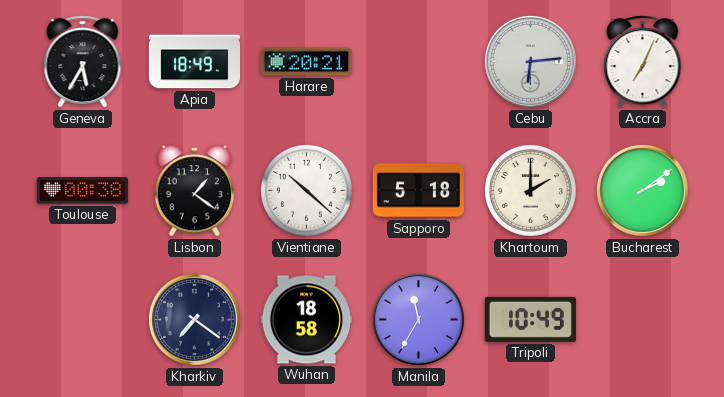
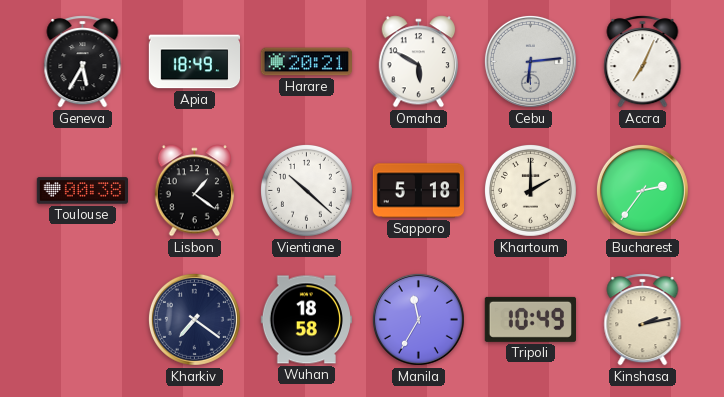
Omaha: none -> 5:50 (419, 62)
Bucharest: 2:09 -> 2:36 (642, 190)
Kinshasa: none -> 2:13 (643, 320)
